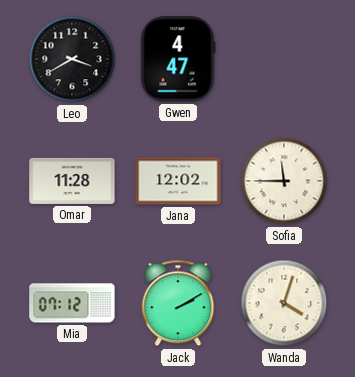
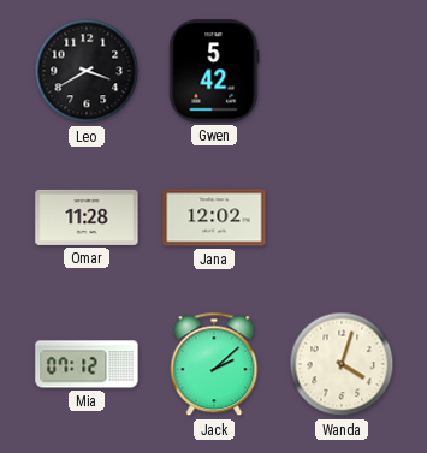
Gwen: 4:47 -> 5:42 (214, 71)
Sofia: 11:45 -> none (284, 181)
Jack: 2:10 -> 2:08 (214, 364)
